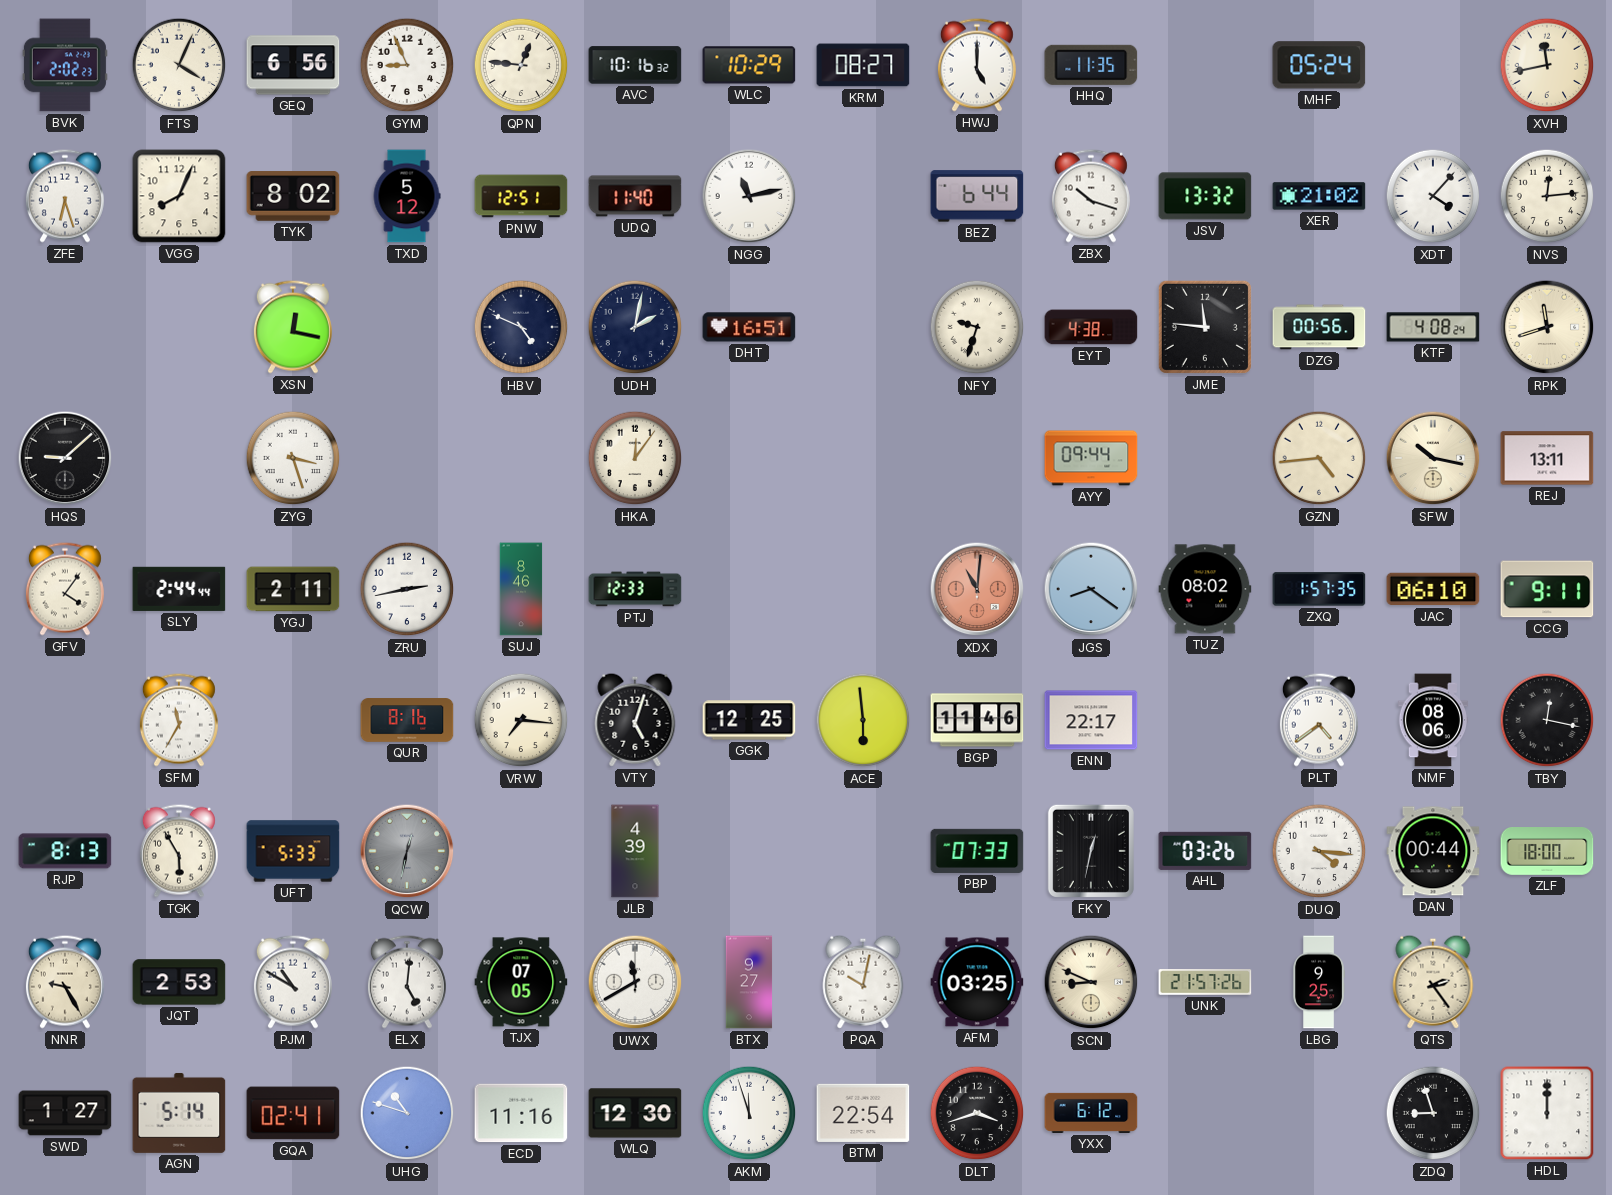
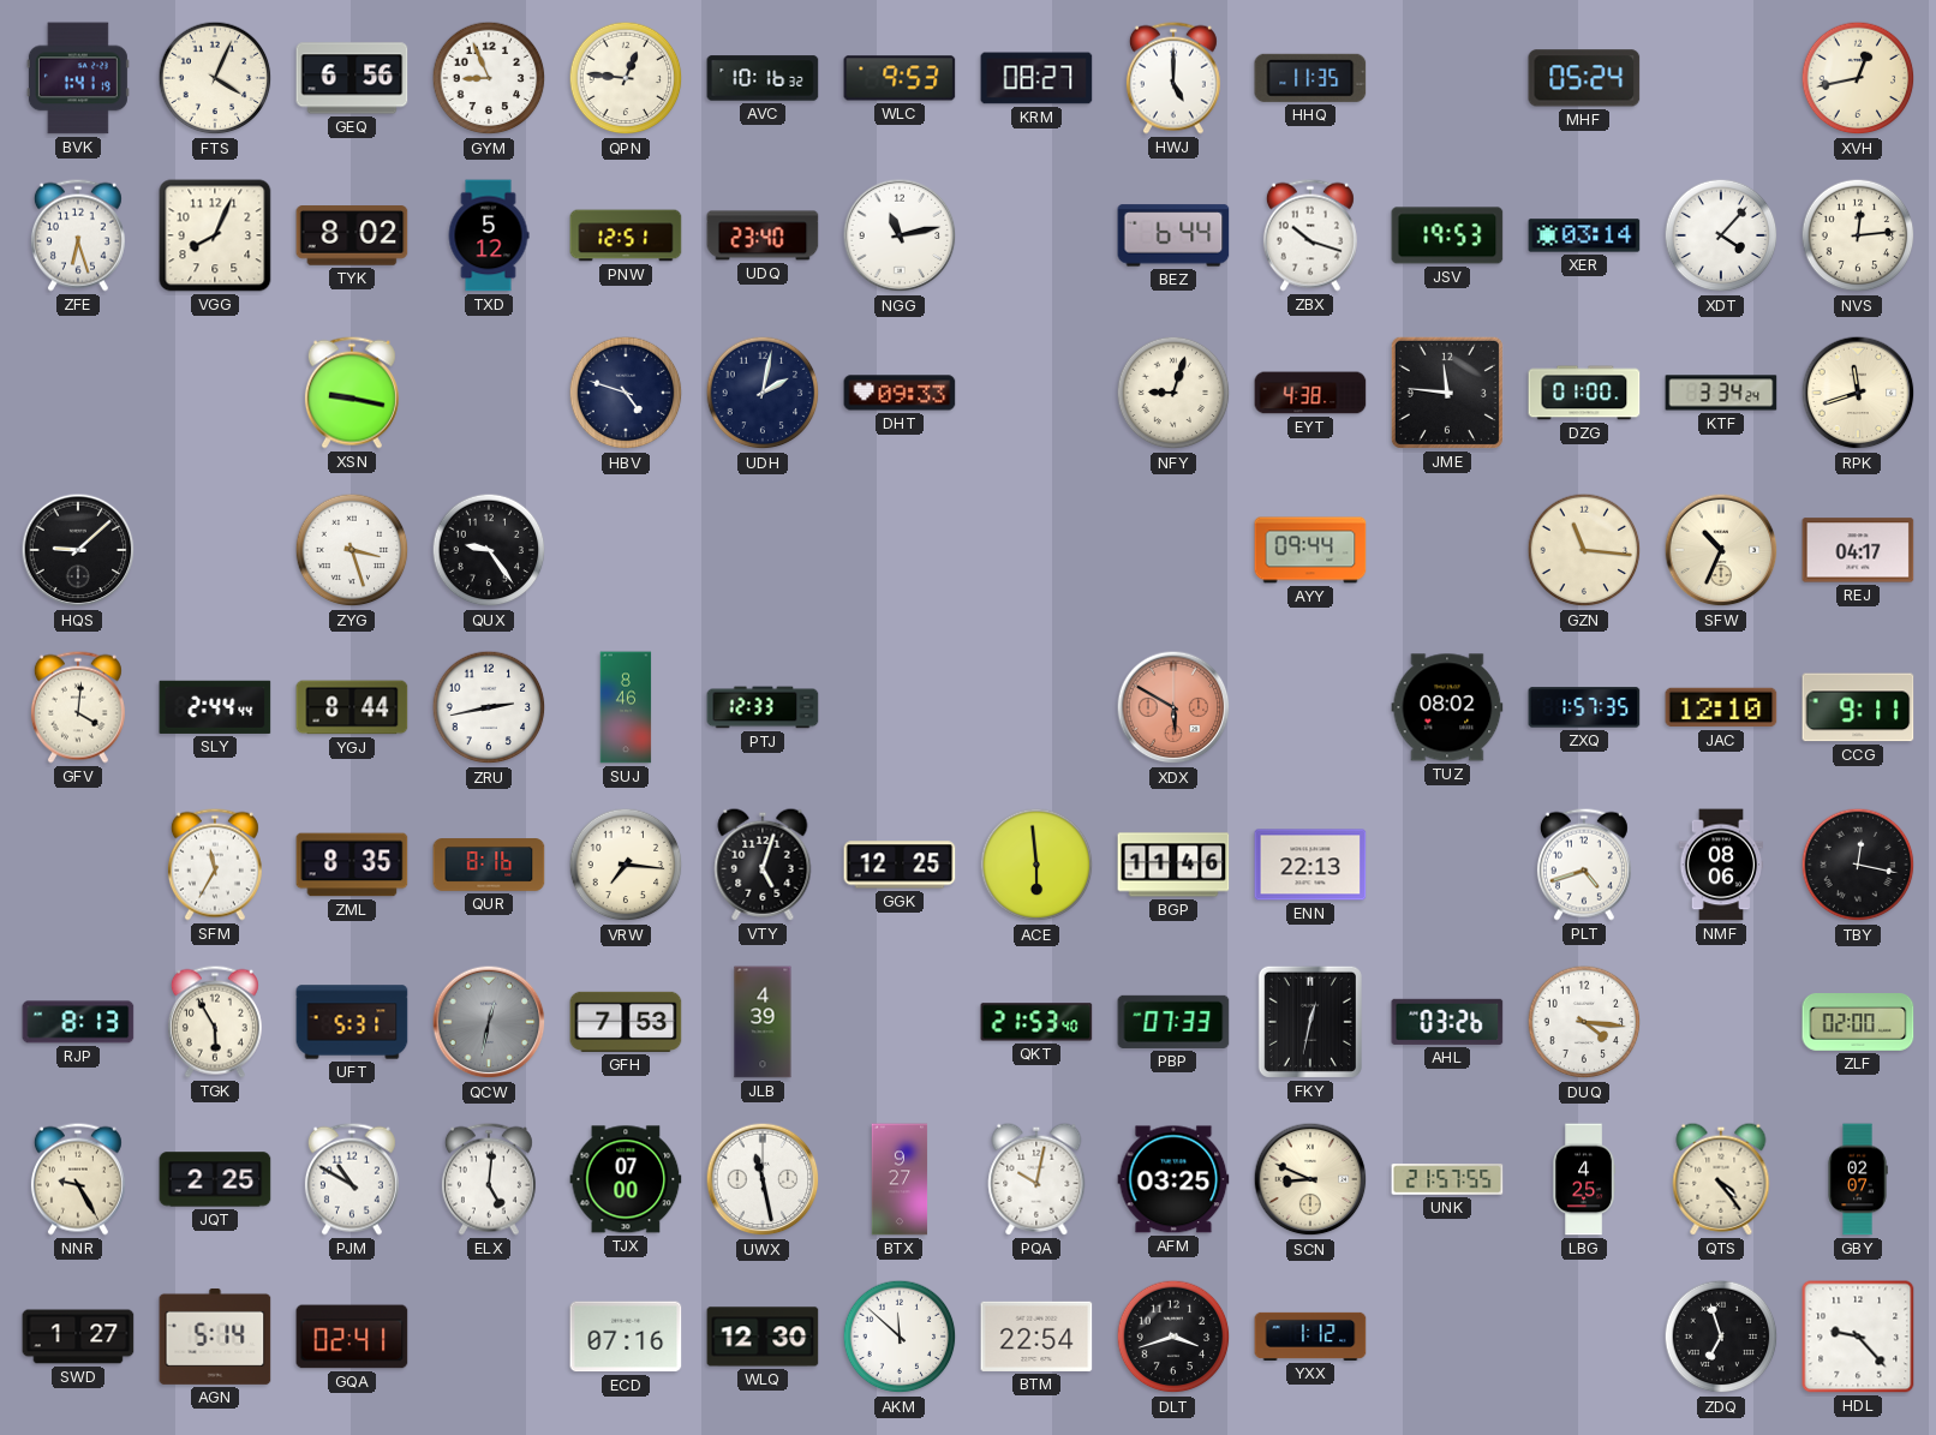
BVK: 2:02 -> 1:41 (78, 78)
WLC: 10:29 -> 9:53 (900, 78)
XVH: 11:43 -> 12:43 (1858, 78)
UDQ: 11:40 -> 23:40 (763, 235)
JSV: 13:32 -> 19:53 (1447, 235)
XER: 21:02 -> 03:14 (1584, 235)
XSN: 12:17 -> 9:17 (352, 393)
HBV: 4:49 -> 4:48 (626, 393)
DHT: 16:51 -> 09:33 (900, 393)
NFY: 9:33 -> 9:03 (1173, 393)
DZG: 00:56 -> 01:00 (1584, 393)
KTF: 4:08 -> 3:34 (1721, 393)
QUX: none -> 9:24 (489, 550)
HKA: 12:06 -> none (635, 458)
GZN: 4:44 -> 11:16 (1584, 550)
SFW: 10:17 -> 10:34 (1721, 550)
REJ: 13:11 -> 04:17 (1858, 550)
GFV: 4:06 -> 4:01 (78, 707)
YGJ: 2:11 -> 8:44 (352, 707)
XDX: 11:01 -> 5:50 (1173, 707)
JGS: 8:21 -> none (1091, 589)
JAC: 06:10 -> 12:10 (1721, 707)
ZML: none -> 8:35 (352, 865)
ENN: 22:17 -> 22:13 (1310, 865)
PLT: 4:39 -> 4:42 (1584, 865)
UFT: 5:33 -> 5:31 (352, 1022)
GFH: none -> 7:53 (626, 1022)
QKT: none -> 21:53 (1036, 1022)
DAN: 00:44 -> none (1433, 851)
ZLF: 18:00 -> 02:00 (1858, 1022)
JQT: 2:53 -> 2:25 (215, 1179)
TJX: 07:05 -> 07:00 (626, 1179)
UWX: 11:40 -> 11:28 (763, 1179)
UNK: 21:57:26 -> 21:57:55 (1447, 1179)
LBG: 9:25 -> 4:25 (1583, 1179)
QTS: 2:24 -> 4:24 (1721, 1179)
GBY: none -> 02:07 (1858, 1179)
UHG: 10:48 -> none (407, 1113)
ECD: 11:16 -> 07:16 (626, 1337)
AKM: 11:57 -> 11:52 (900, 1337)
YXX: 6:12 -> 1:12 (1310, 1337)
ZDQ: 8:57 -> 6:57 (1721, 1337)
HDL: 12:00 -> 9:23 (1858, 1337)
